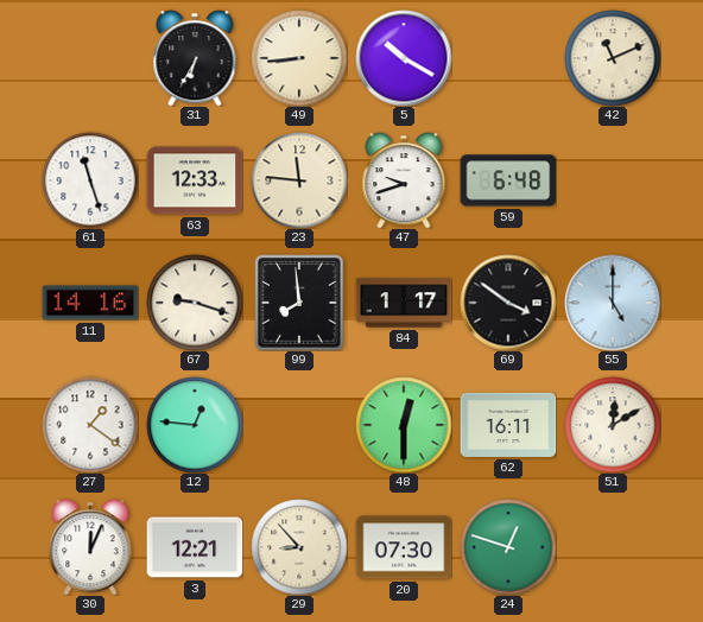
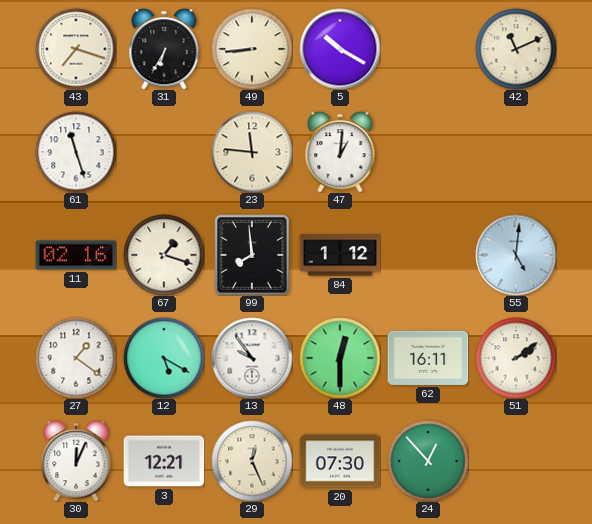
43: none -> 7:18 (76, 49)
63: 12:33 -> none (195, 180)
47: 9:42 -> 1:01 (340, 152)
59: 6:48 -> none (508, 180)
11: 14:16 -> 02:16 (76, 255)
67: 9:18 -> 1:18 (164, 255)
84: 1:17 -> 1:12 (340, 255)
69: 3:51 -> none (508, 303)
55: 5:00 -> 5:01 (516, 255)
12: 12:46 -> 5:20 (164, 358)
13: none -> 9:54 (252, 358)
51: 12:10 -> 2:09 (516, 358)
29: 8:53 -> 12:26 (252, 461)
24: 12:48 -> 12:53 (428, 461)
